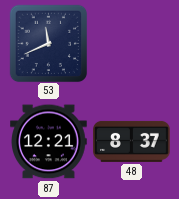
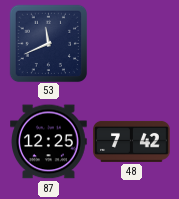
87: 12:21 -> 12:25 (49, 142)
48: 8:37 -> 7:42 (132, 141)
